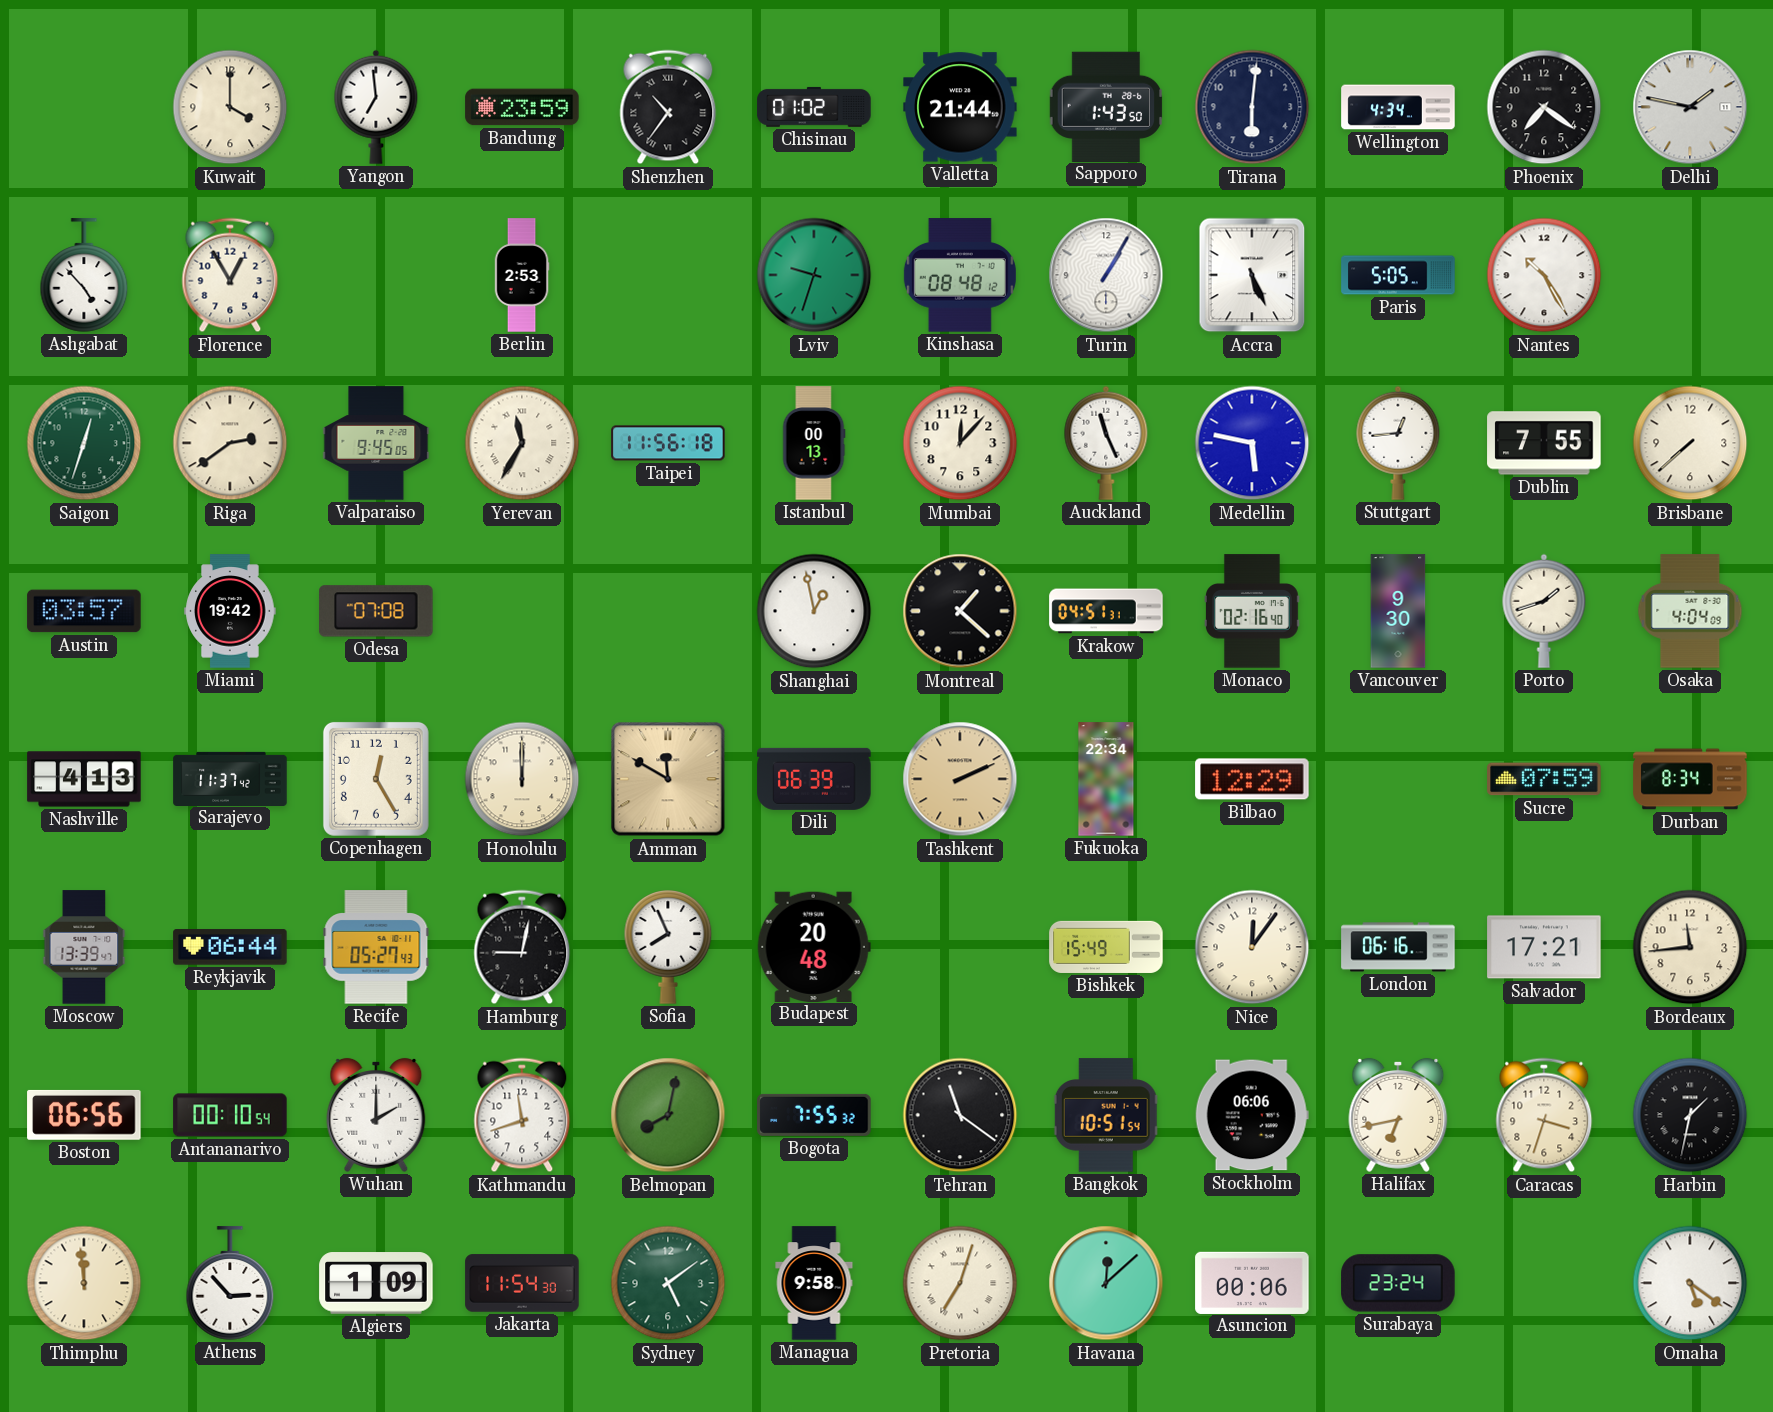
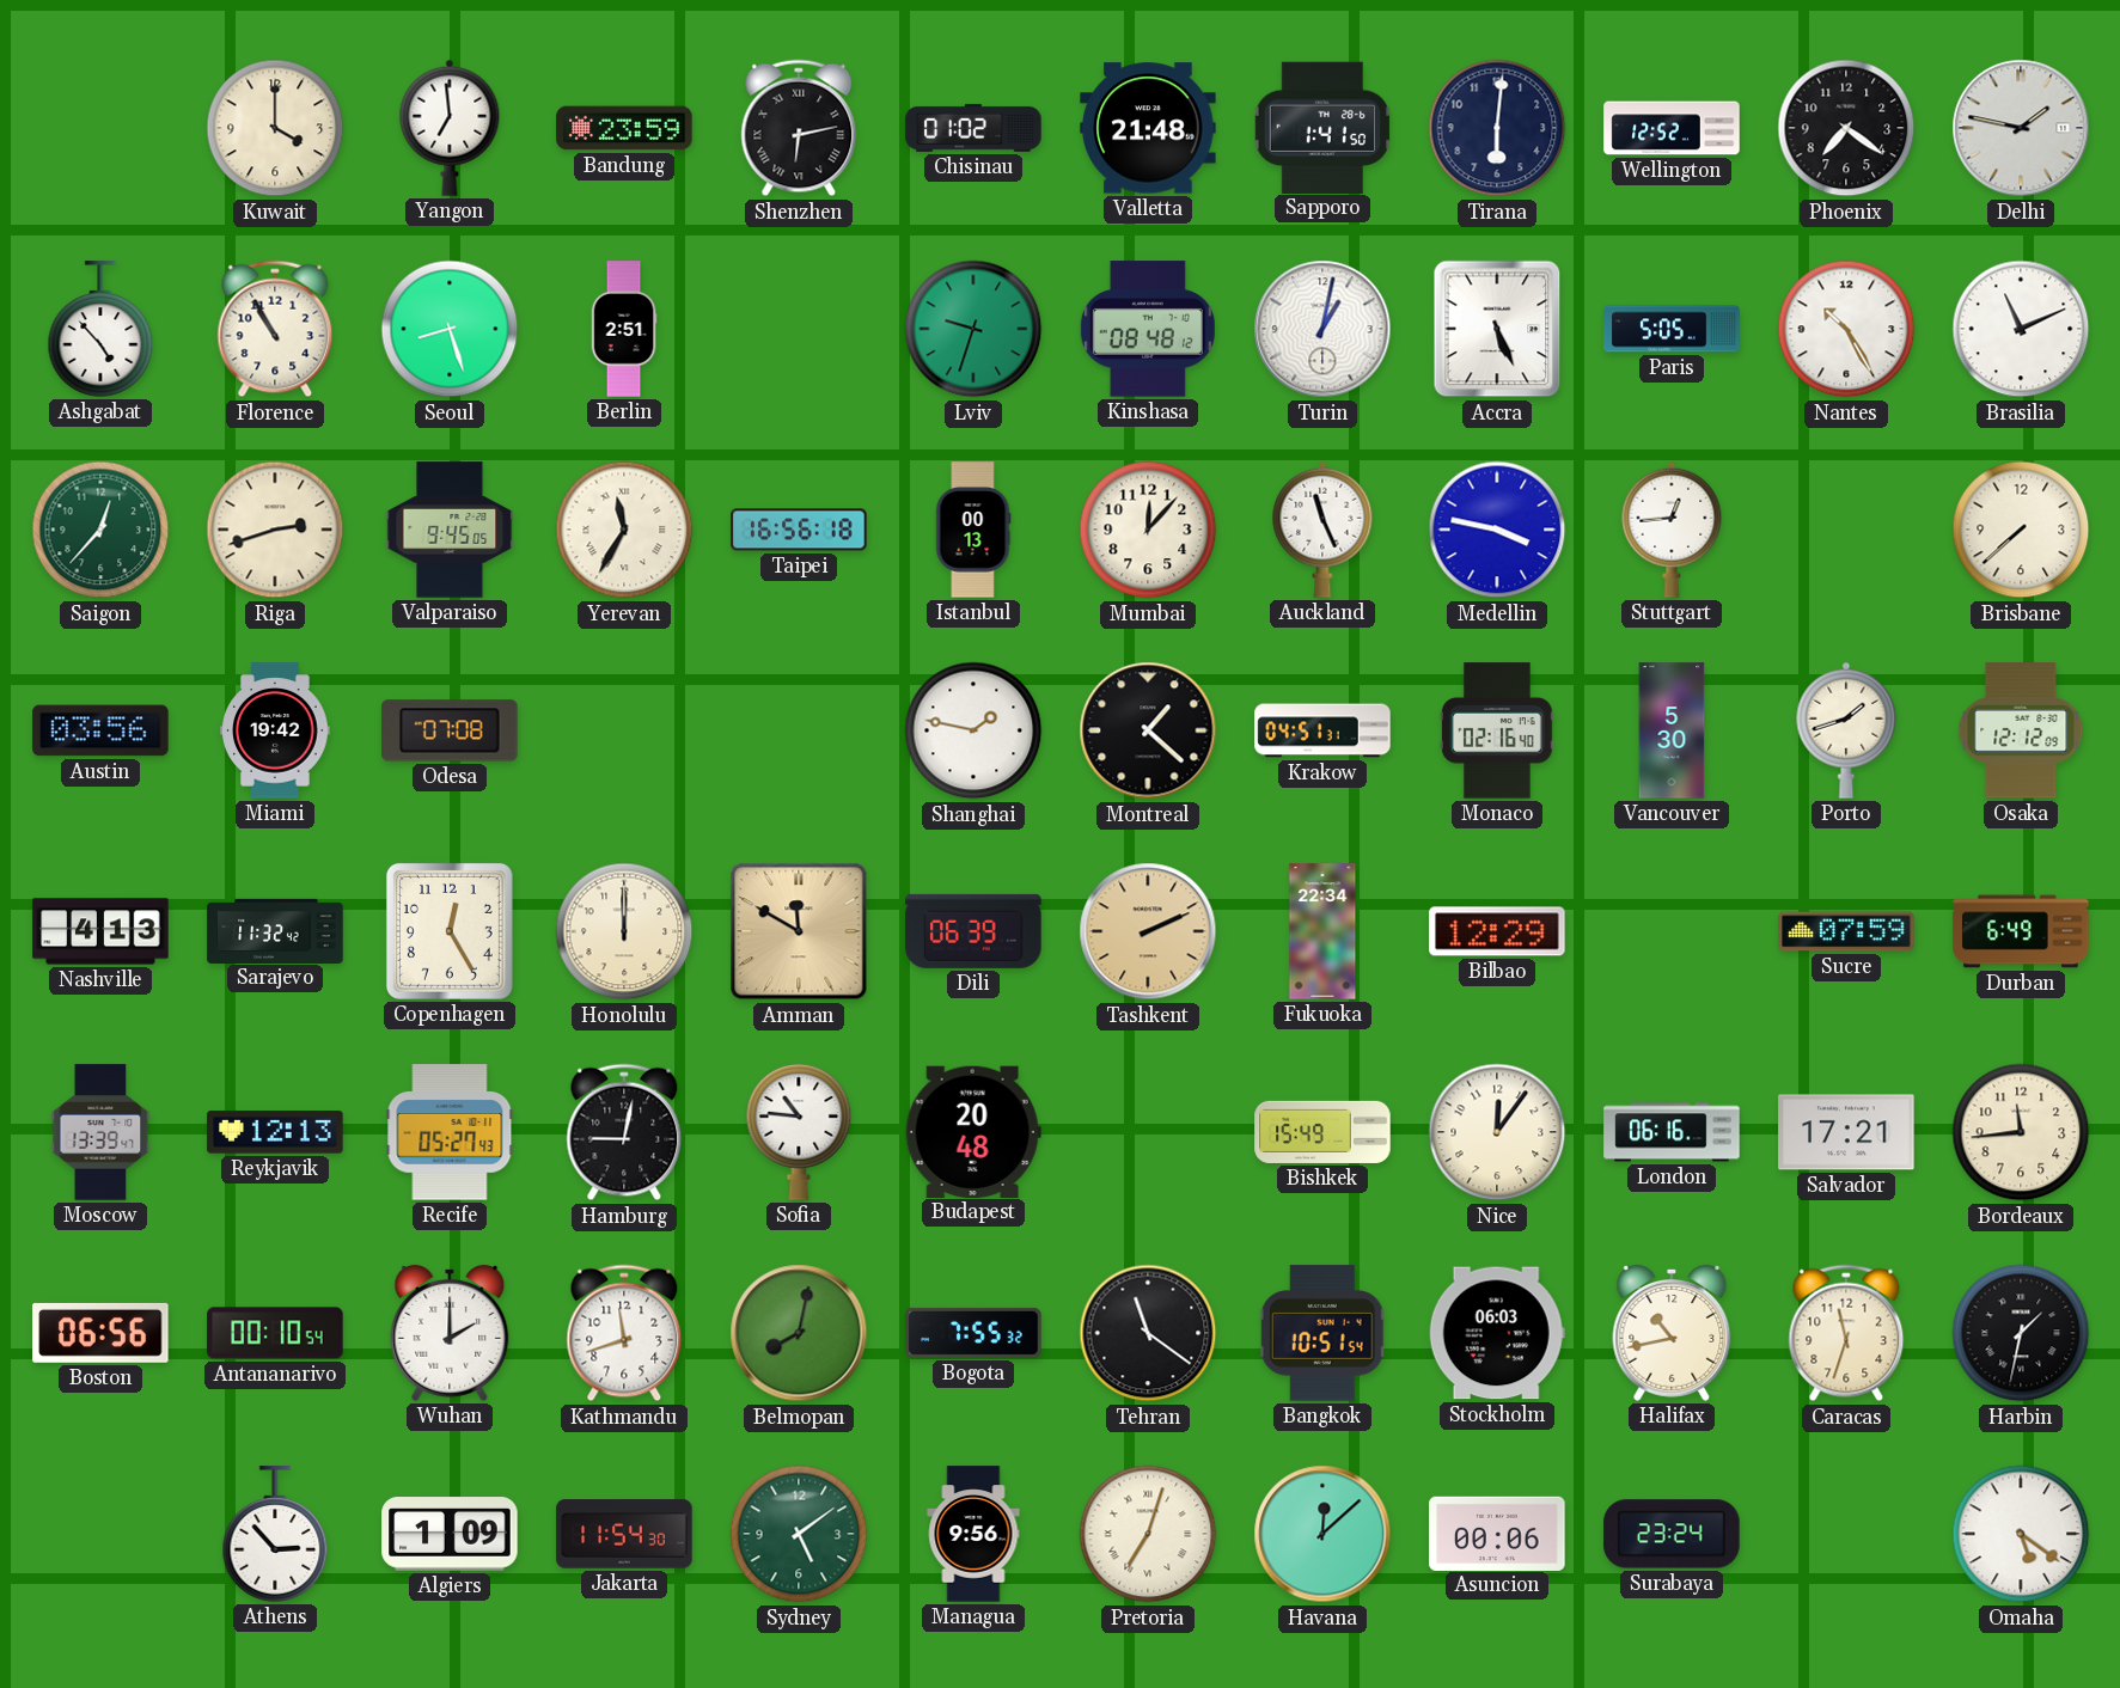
Shenzhen: 10:36 -> 6:13 (799, 128)
Valletta: 21:44 -> 21:48 (1148, 128)
Sapporo: 1:43 -> 1:41 (1322, 127)
Wellington: 4:34 -> 12:52 (1672, 128)
Florence: 12:55 -> 10:55 (275, 329)
Seoul: none -> 8:27 (450, 329)
Berlin: 2:53 -> 2:51 (624, 329)
Turin: 1:05 -> 1:02 (1322, 329)
Brasilia: none -> 11:11 (2021, 329)
Saigon: 12:33 -> 12:37 (100, 530)
Riga: 2:39 -> 2:42 (275, 530)
Taipei: 11:56 -> 16:56 (799, 530)
Medellin: 5:47 -> 3:47 (1497, 530)
Dublin: 7:55 -> none (1544, 443)
Austin: 03:57 -> 03:56 (100, 730)
Shanghai: 12:58 -> 1:47 (973, 730)
Vancouver: 9:30 -> 5:30 (1672, 730)
Osaka: 4:04 -> 12:12 (2021, 730)
Sarajevo: 11:37 -> 11:32 (275, 930)
Durban: 8:34 -> 6:49 (2021, 931)
Reykjavik: 06:44 -> 12:13 (275, 1132)
Sofia: 7:56 -> 10:46 (799, 1133)
Stockholm: 06:06 -> 06:03 (1497, 1333)
Halifax: 6:43 -> 10:43 (1672, 1333)
Caracas: 3:33 -> 11:33 (1846, 1333)
Thimphu: 11:59 -> none (84, 1283)
Managua: 9:58 -> 9:56 (973, 1534)
